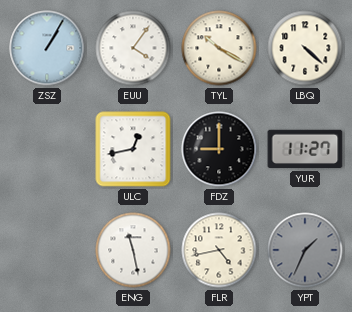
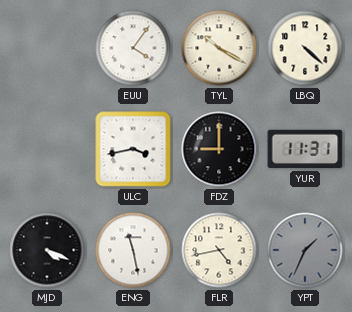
ZSZ: 1:05 -> none (47, 48)
ULC: 12:43 -> 3:43 (133, 149)
YUR: 11:27 -> 11:31 (305, 149)
MJD: none -> 4:19 (47, 250)
